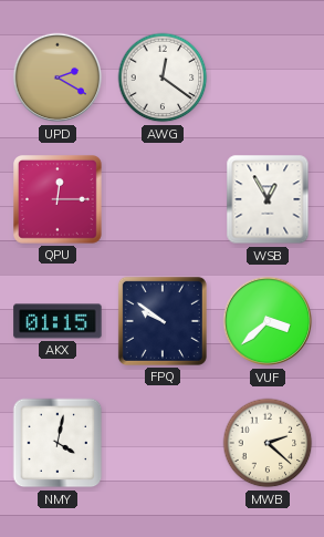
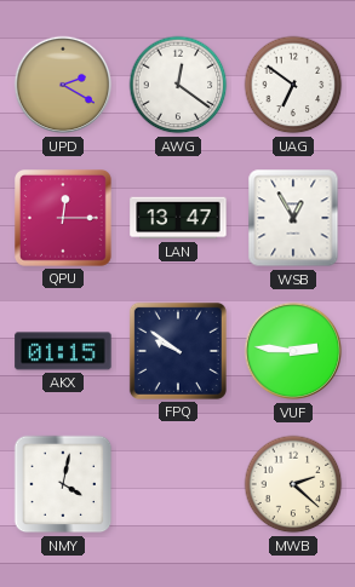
UAG: none -> 6:51 (293, 85)
LAN: none -> 13:47 (178, 218)
VUF: 3:38 -> 2:46 (293, 351)
